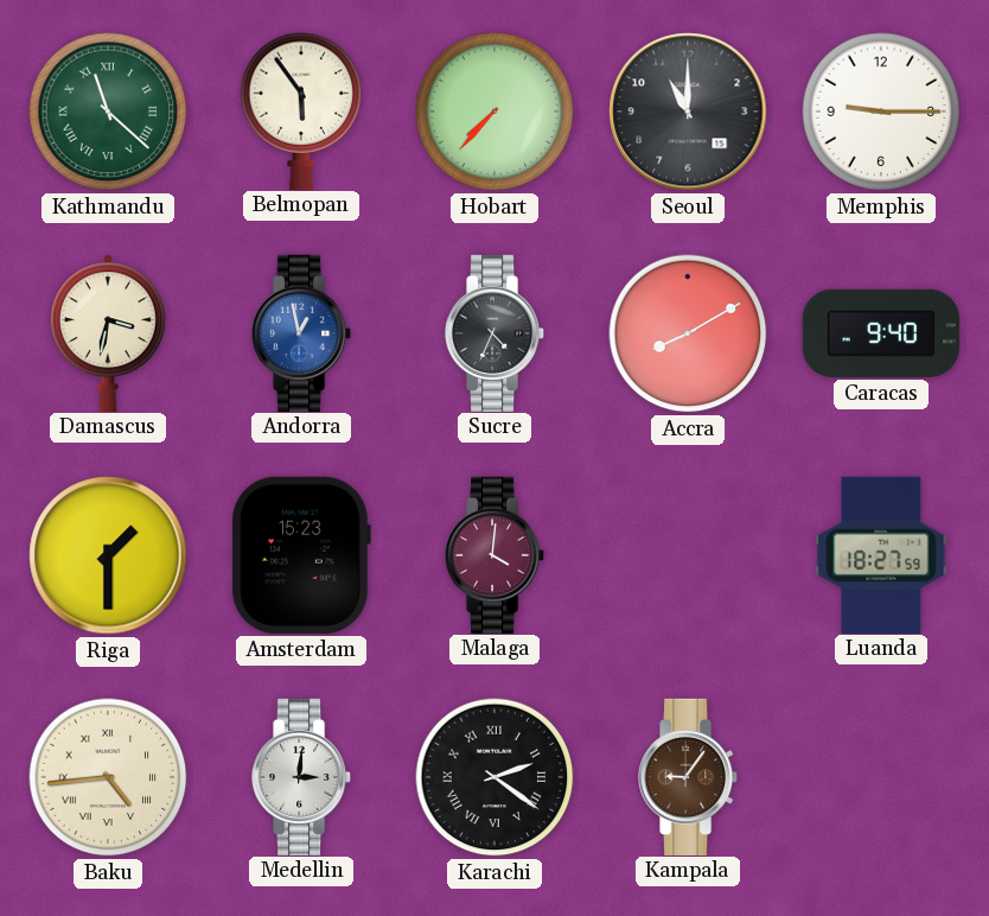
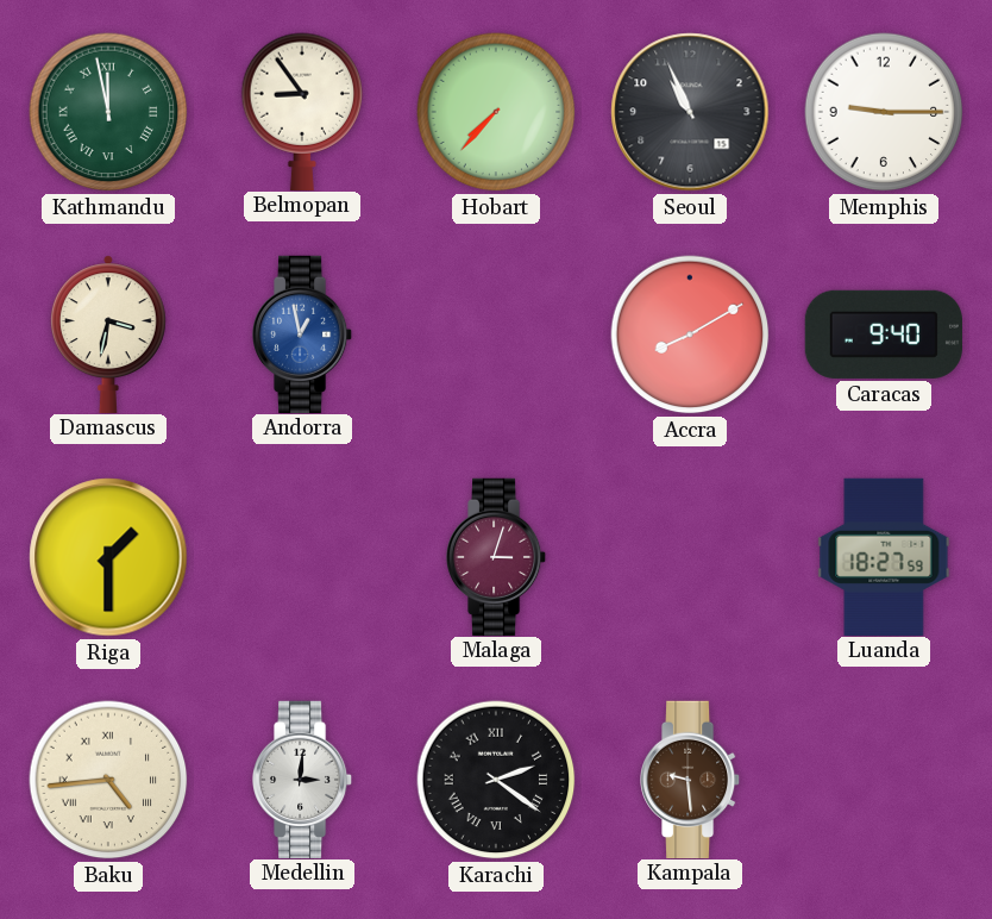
Kathmandu: 11:22 -> 11:58 (108, 112)
Belmopan: 5:54 -> 8:54 (302, 111)
Seoul: 11:00 -> 10:56 (690, 112)
Sucre: 4:34 -> none (496, 332)
Amsterdam: 15:23 -> none (301, 555)
Malaga: 4:01 -> 3:03 (497, 556)
Kampala: 9:06 -> 9:29 (691, 779)
